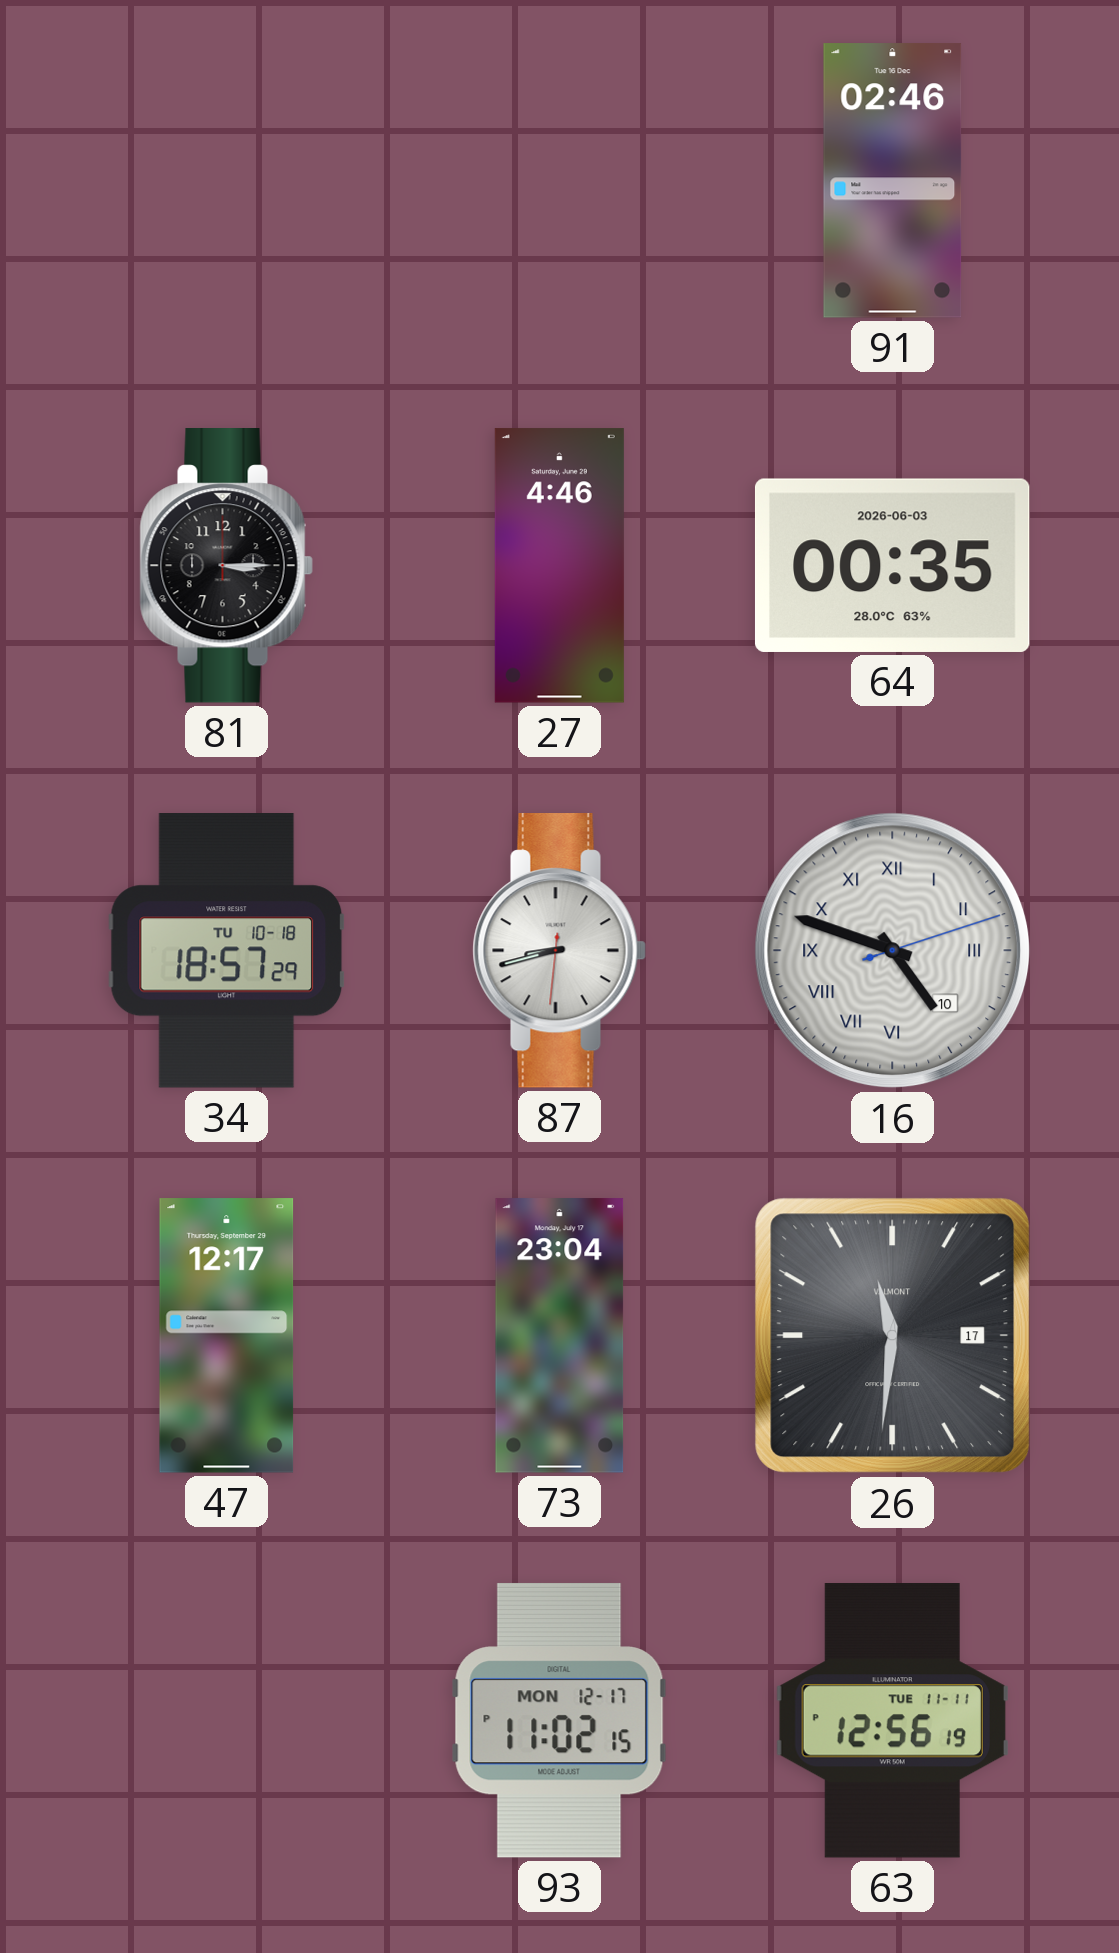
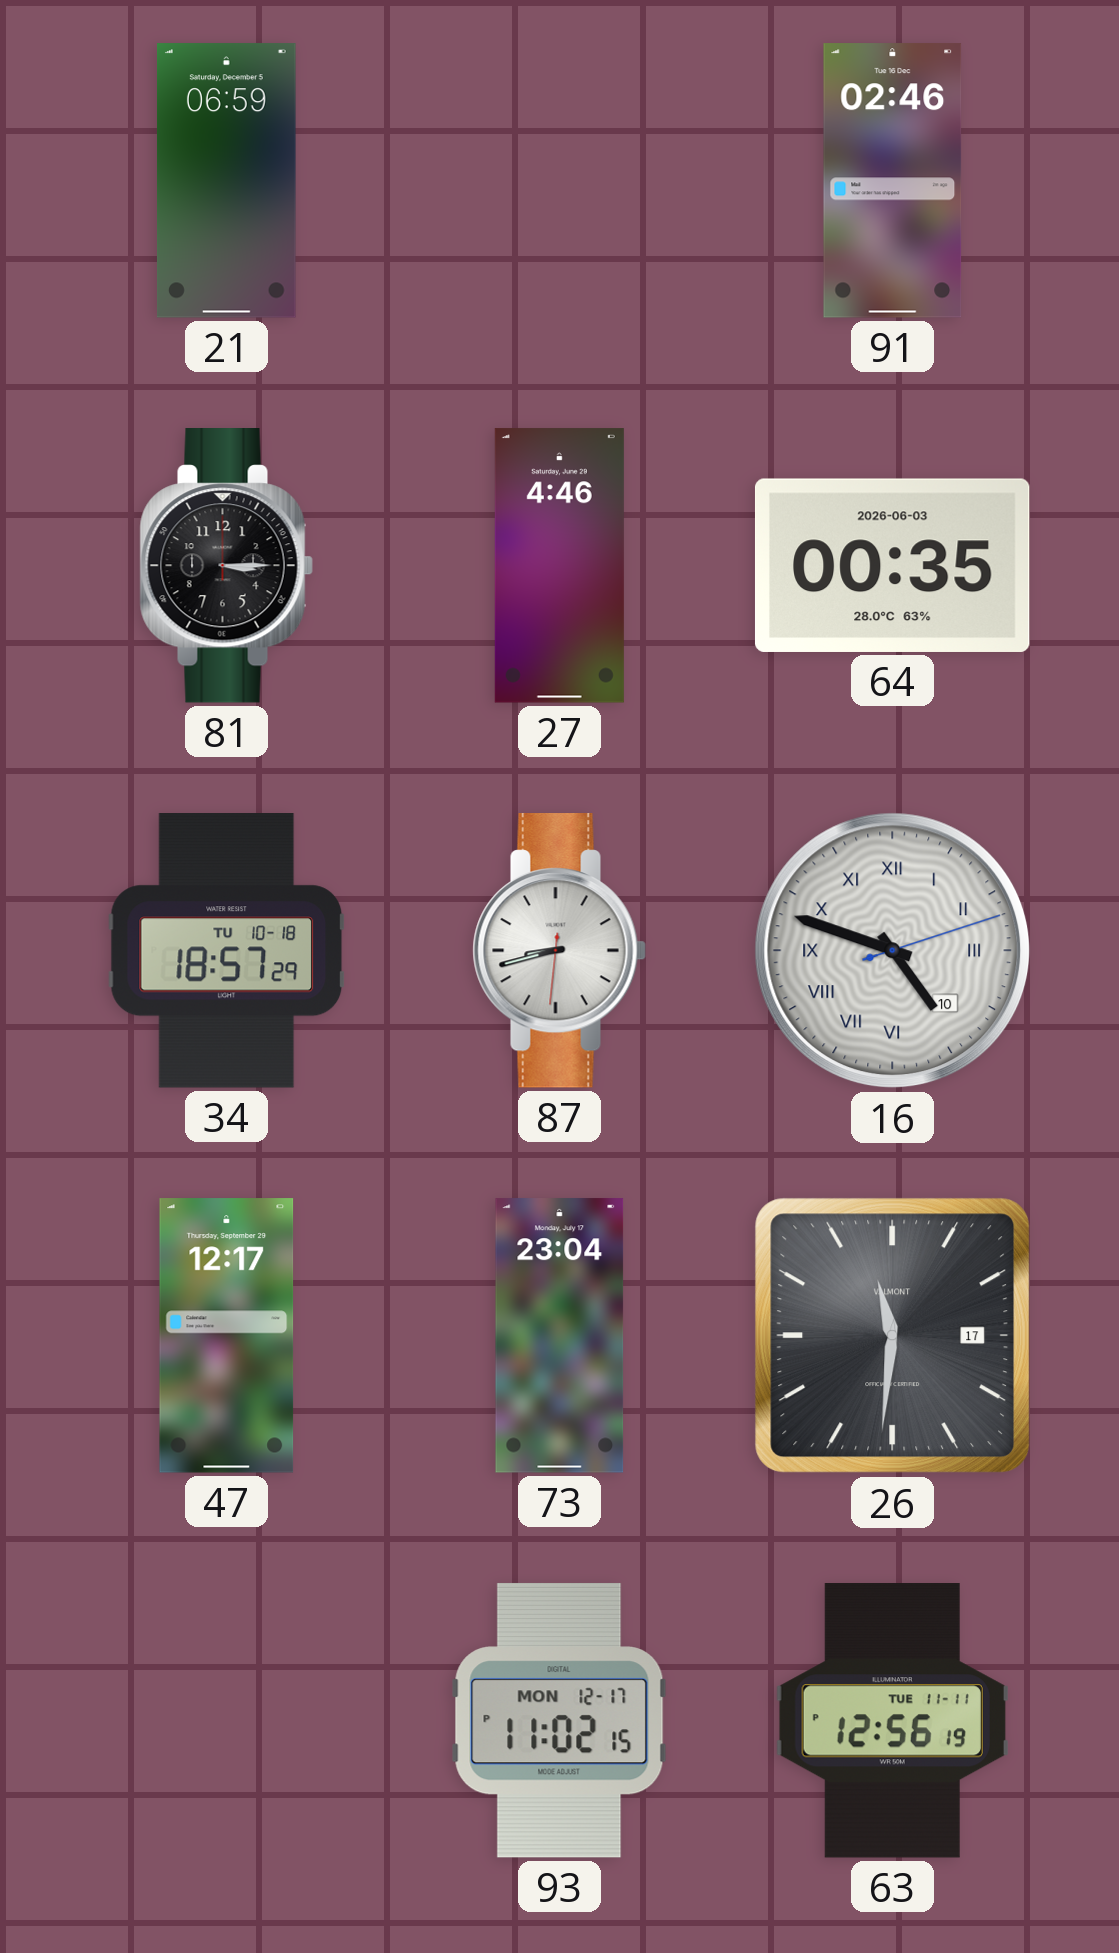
21: none -> 06:59 (226, 181)
